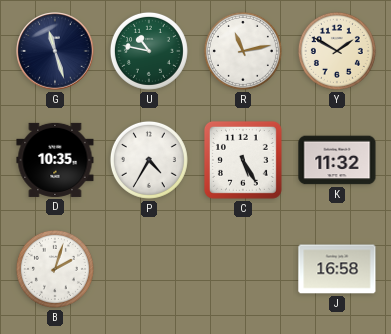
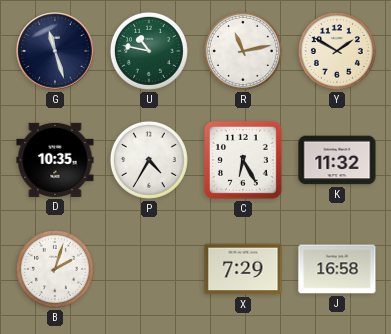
C: 5:25 -> 6:25 (243, 160)
X: none -> 7:29 (243, 269)
